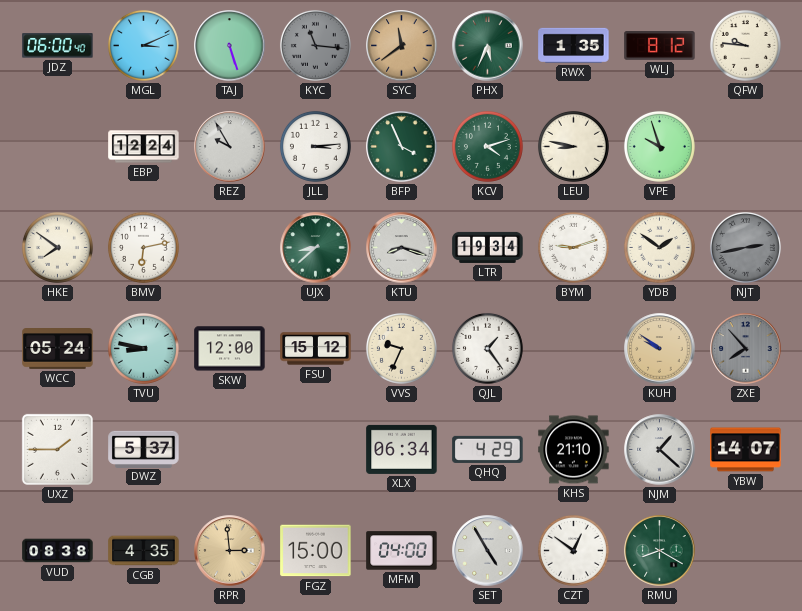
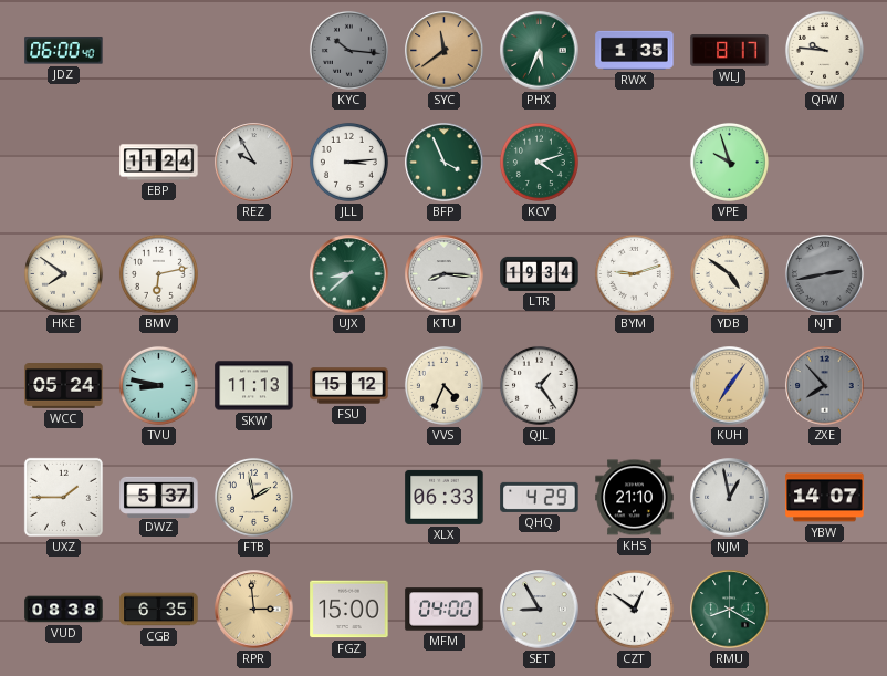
MGL: 3:11 -> none (143, 45)
TAJ: 5:27 -> none (230, 46)
KYC: 11:16 -> 10:16 (348, 50)
WLJ: 8:12 -> 8:17 (730, 51)
EBP: 12:24 -> 11:24 (159, 163)
LEU: 8:47 -> none (573, 146)
KTU: 8:18 -> 8:16 (445, 274)
YDB: 1:51 -> 4:51 (729, 273)
SKW: 12:00 -> 11:13 (254, 386)
VVS: 9:34 -> 4:34 (443, 385)
KUH: 9:51 -> 7:06 (730, 386)
FTB: none -> 1:58 (253, 497)
XLX: 06:34 -> 06:33 (445, 497)
NJM: 1:22 -> 12:58 (730, 498)
CGB: 4:35 -> 6:35 (159, 610)
SET: 4:55 -> 8:55 (540, 610)
